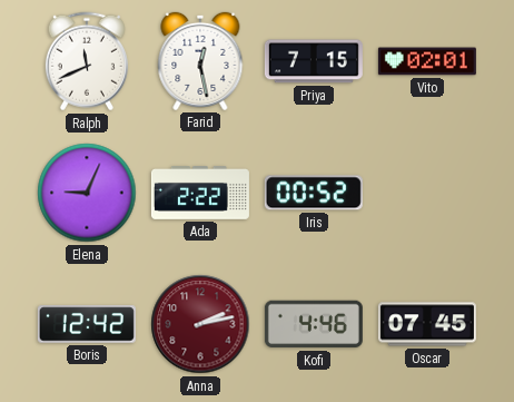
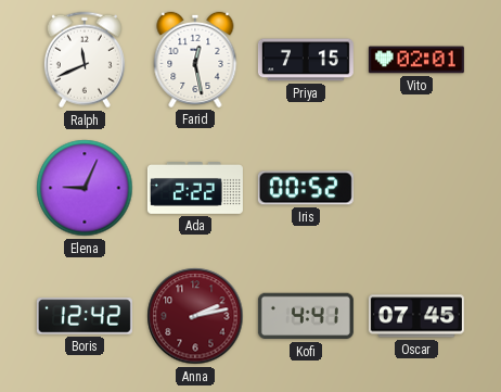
Kofi: 4:46 -> 4:41 (306, 316)
